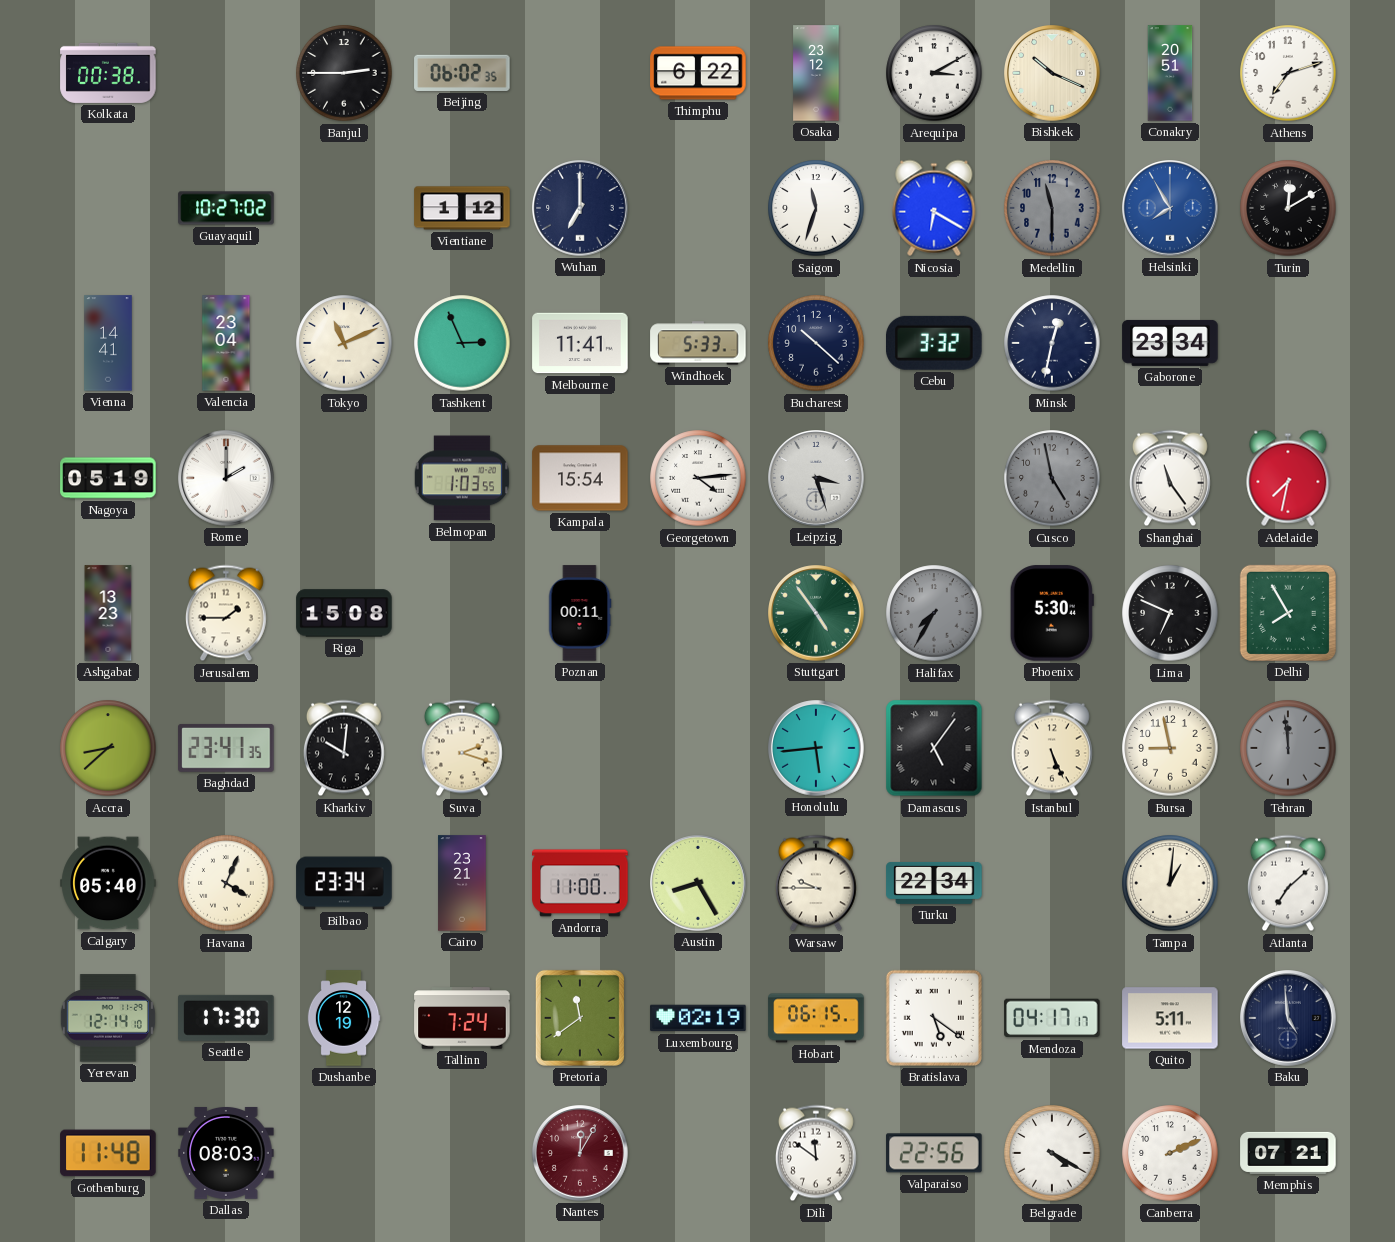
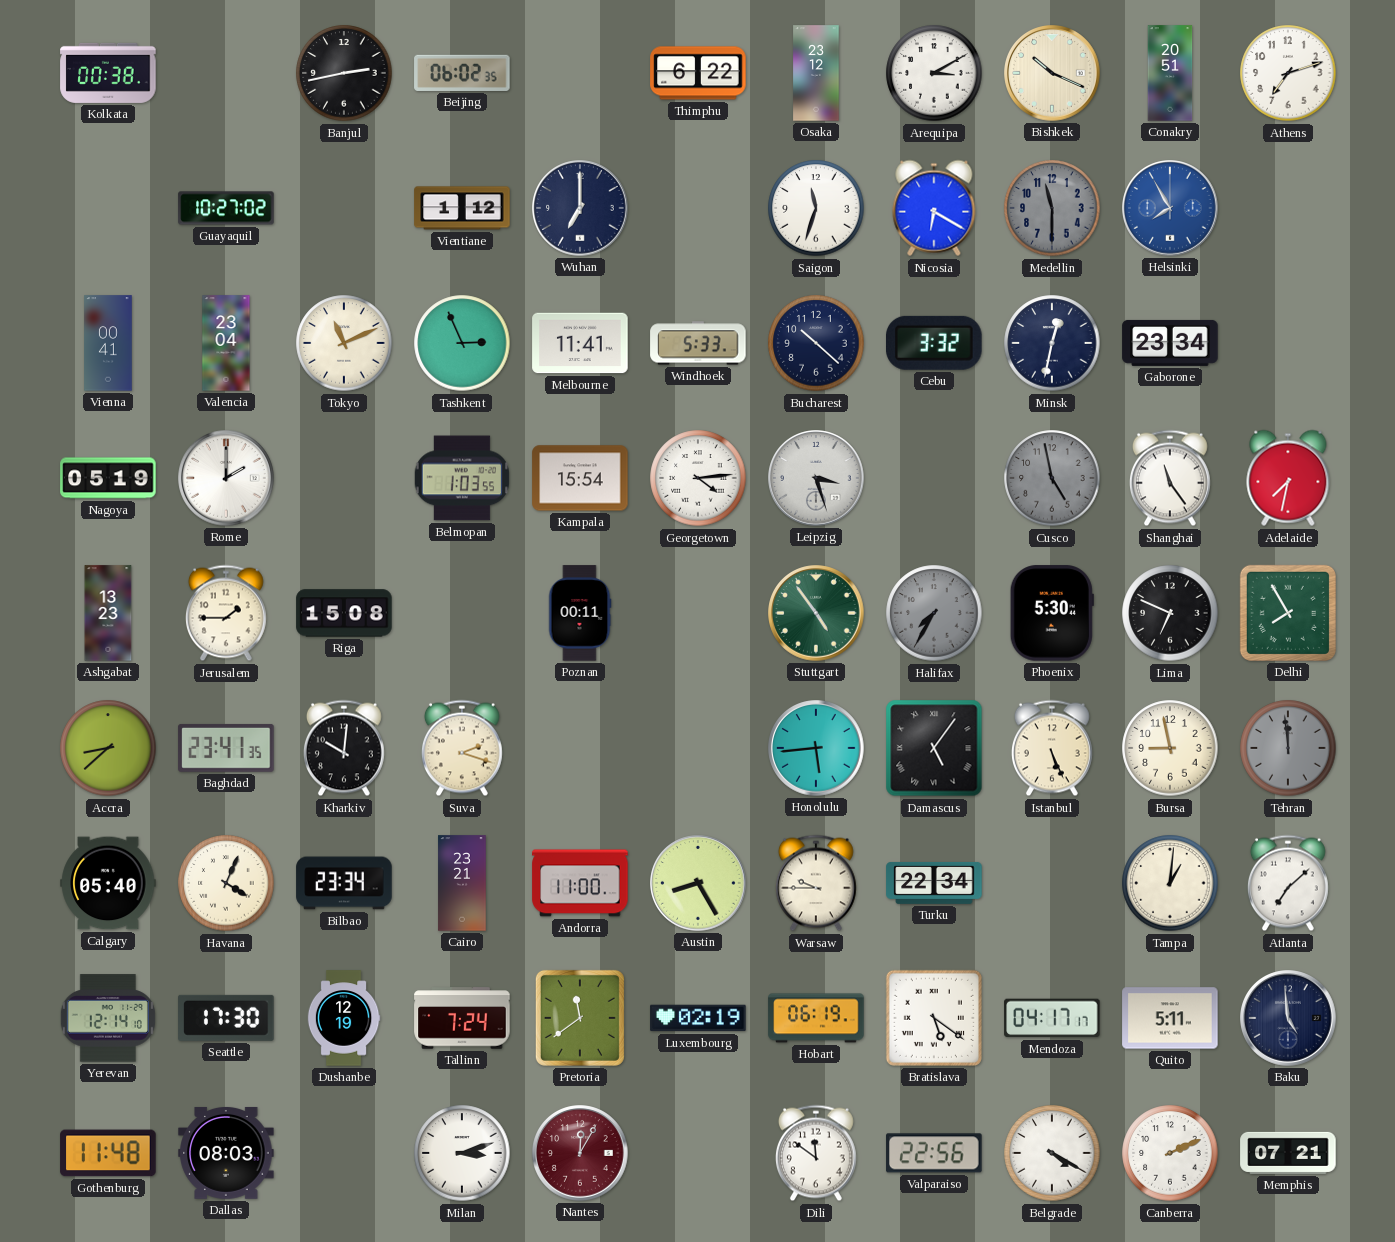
Banjul: 2:45 -> 2:43 (344, 73)
Turin: 12:10 -> none (1288, 208)
Vienna: 14:41 -> 00:41 (108, 343)
Hobart: 06:15 -> 06:19 (816, 1018)
Milan: none -> 3:12 (462, 1153)
